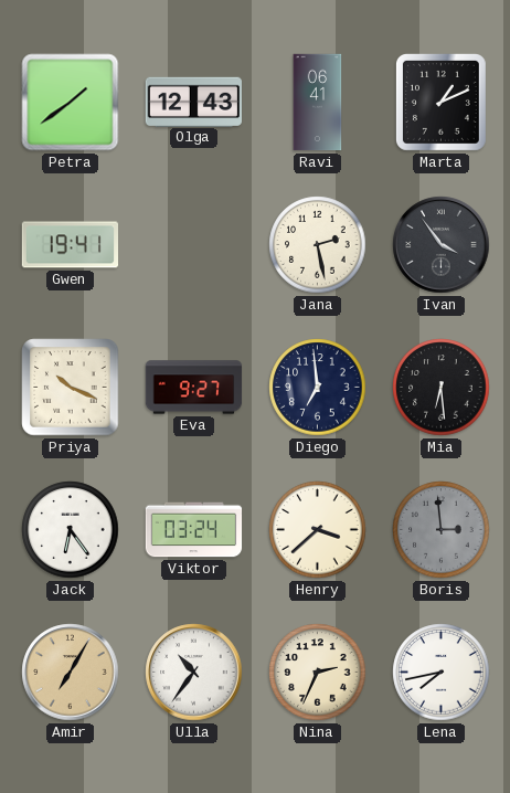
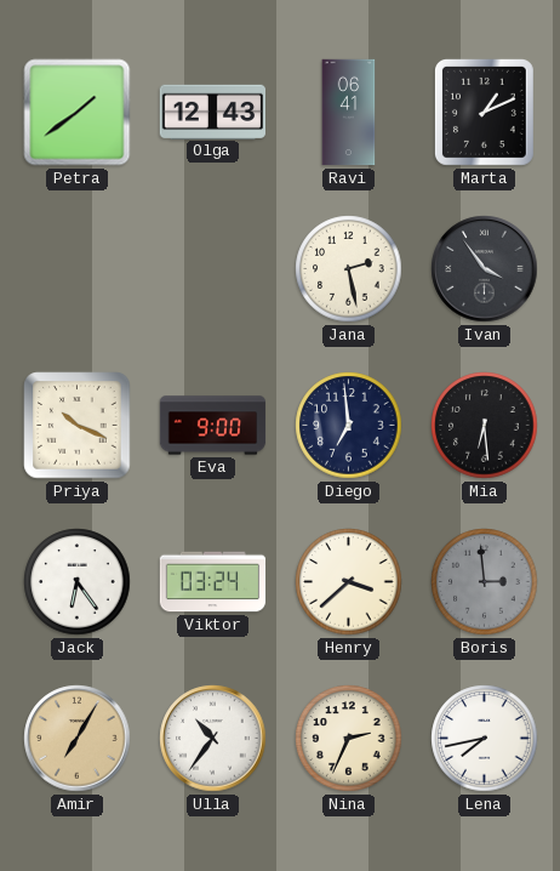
Gwen: 19:41 -> none (71, 245)
Eva: 9:27 -> 9:00 (213, 426)
